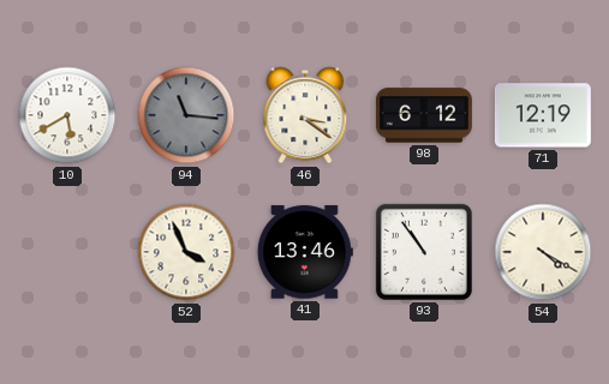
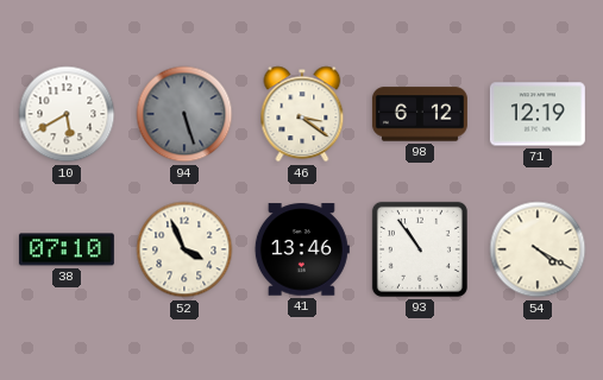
94: 11:16 -> 5:27 (184, 114)
38: none -> 07:10 (67, 249)
